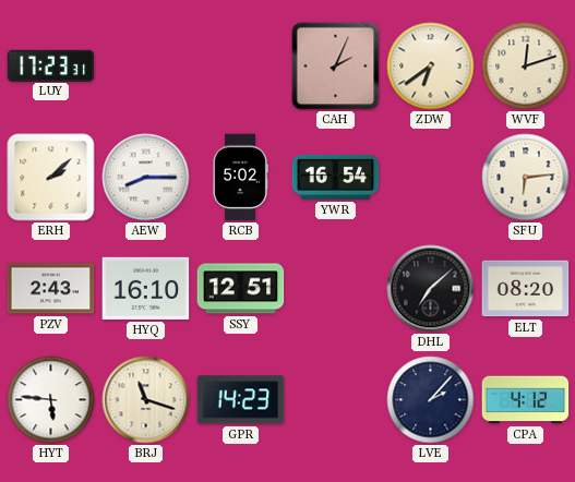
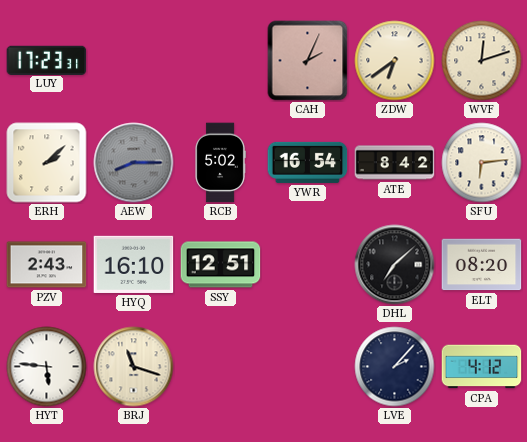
AEW dial: white -> grey (134, 163)
ATE: none -> 8:42 (395, 163)
GPR: 14:23 -> none (241, 400)
